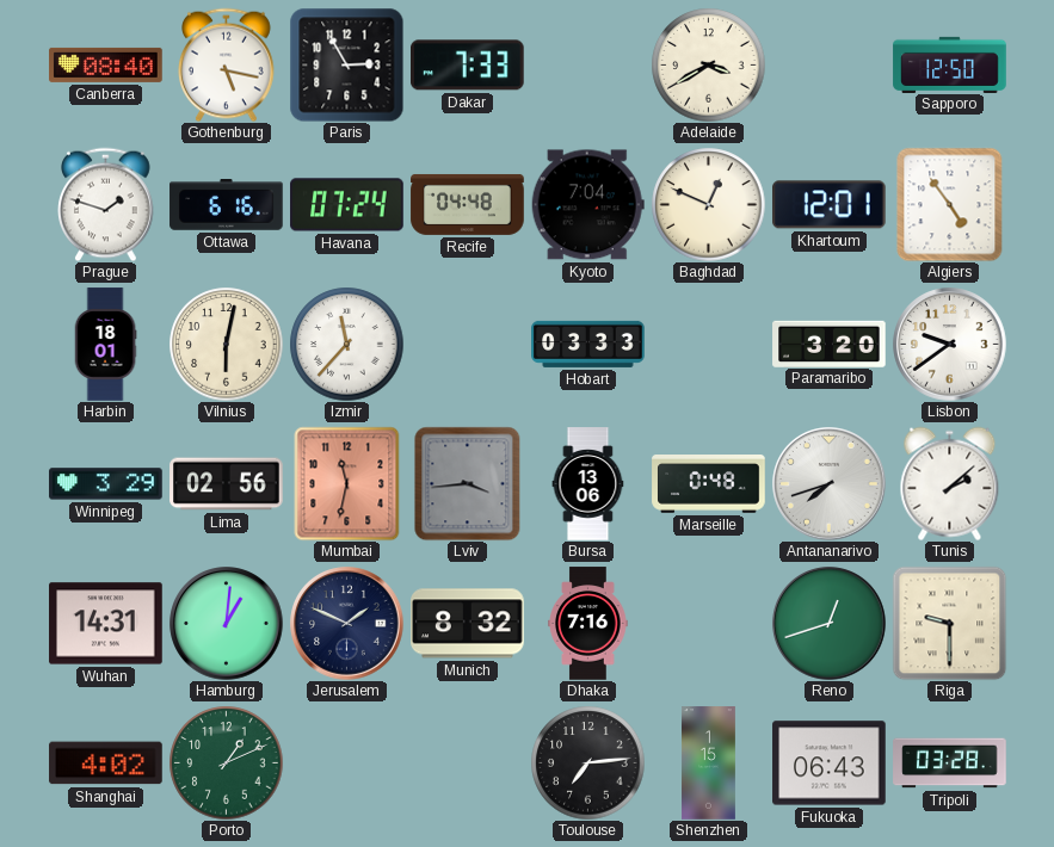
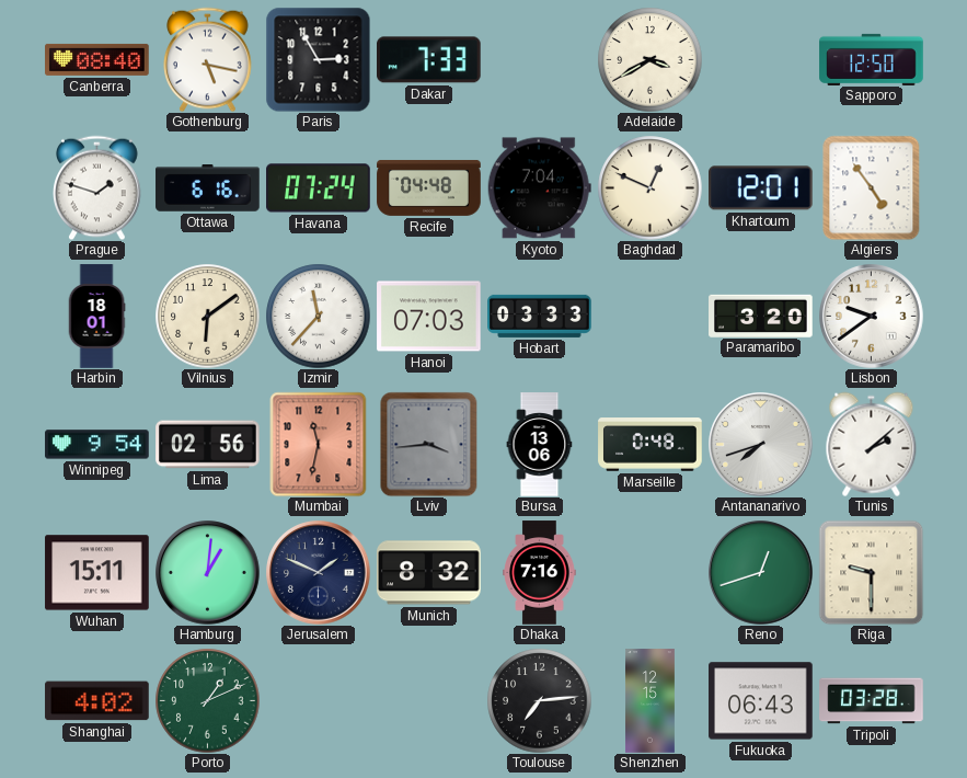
Vilnius: 6:02 -> 6:09 (207, 316)
Hanoi: none -> 07:03 (429, 317)
Winnipeg: 3:29 -> 9:54 (97, 445)
Wuhan: 14:31 -> 15:11 (97, 573)
Shenzhen: 1:15 -> 12:15 (651, 701)
